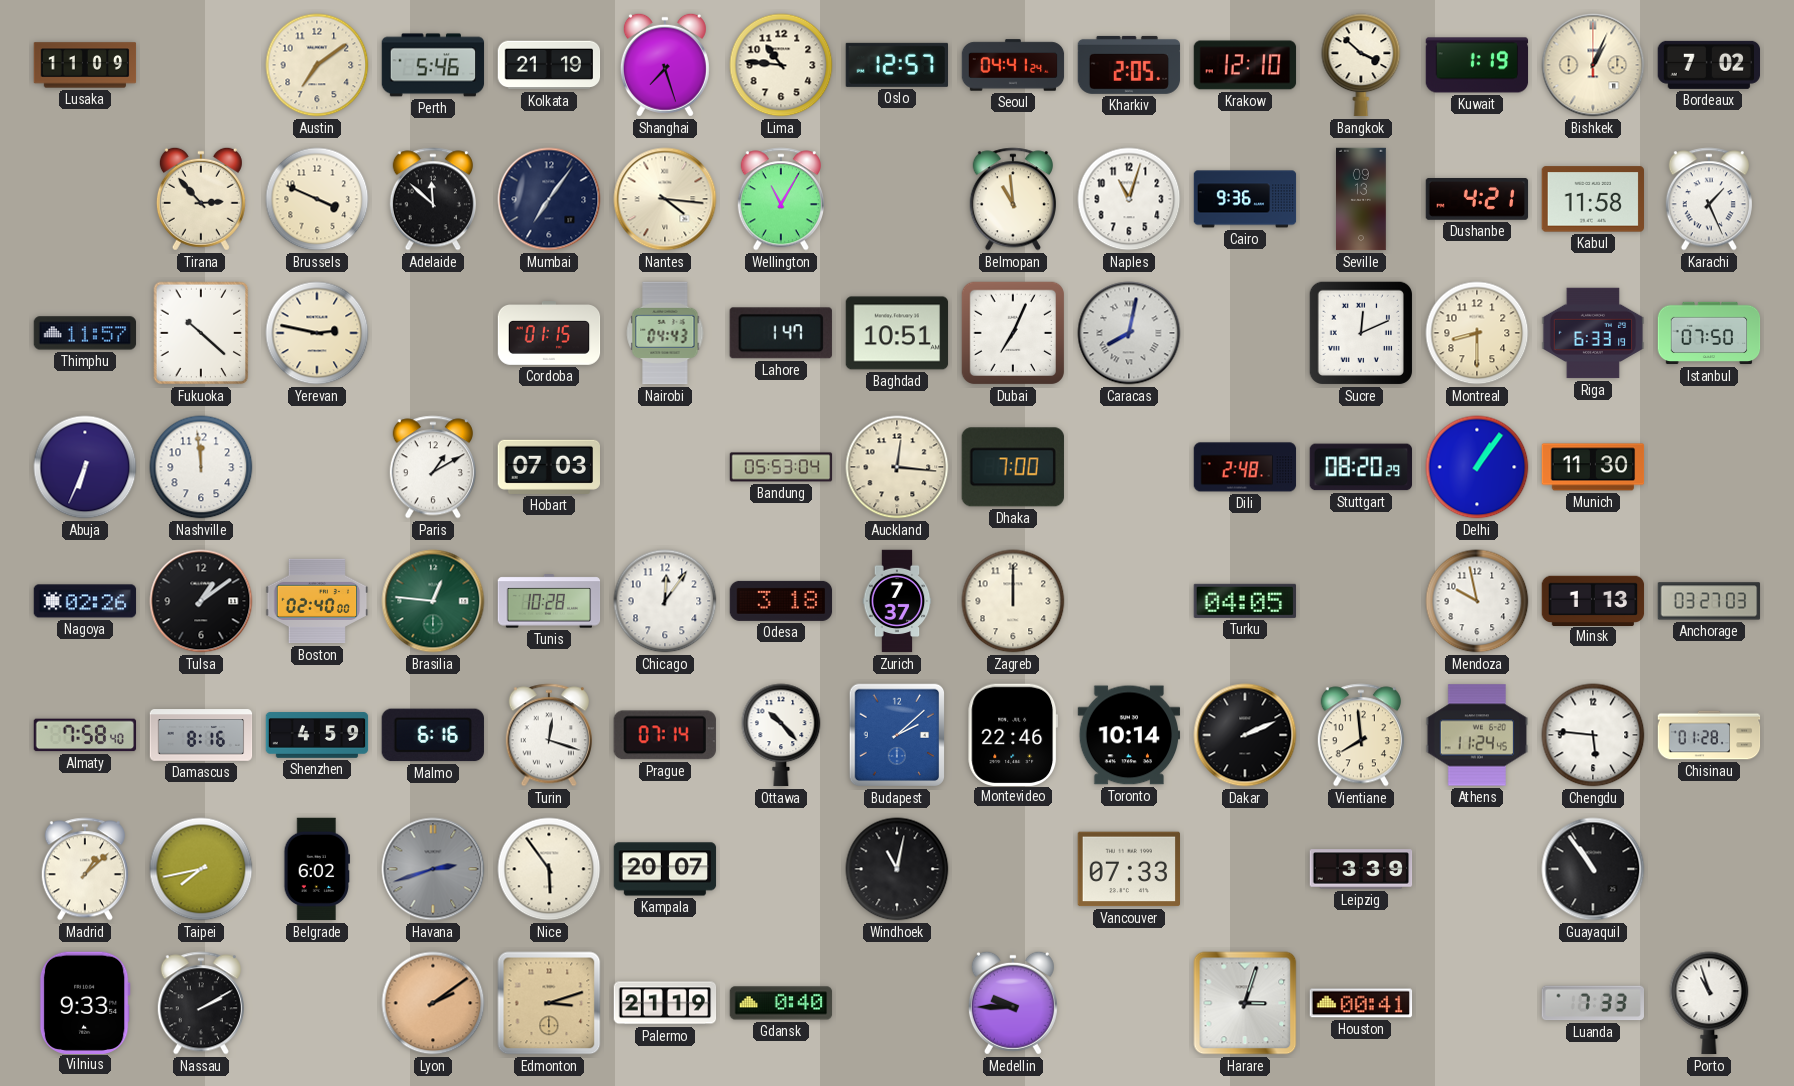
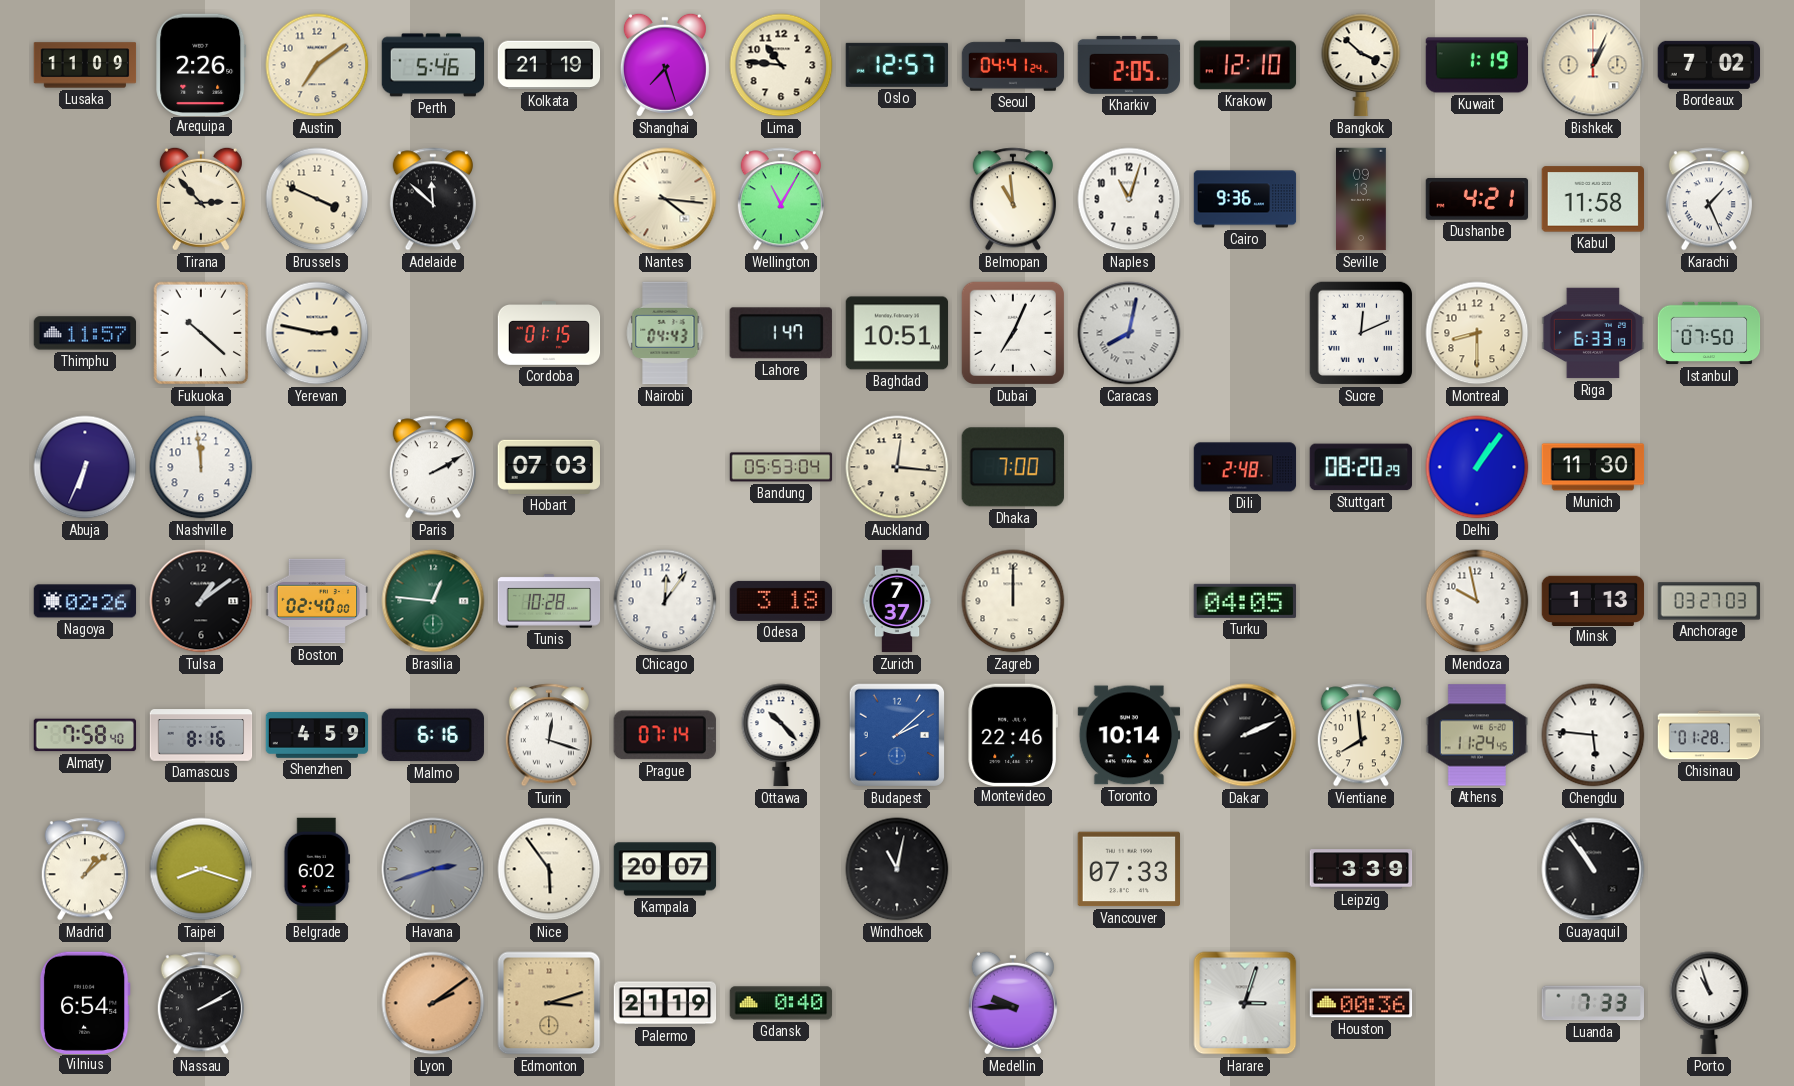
Arequipa: none -> 2:26 (201, 64)
Mumbai: 7:06 -> none (549, 199)
Paris: 1:10 -> 2:10 (433, 467)
Taipei: 7:43 -> 8:18 (201, 869)
Vilnius: 9:33 -> 6:54 (85, 1002)
Houston: 00:41 -> 00:36 (1361, 1003)
